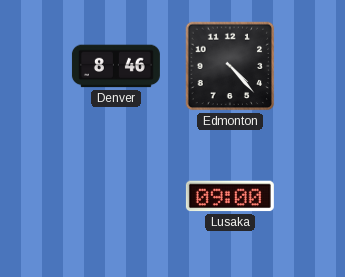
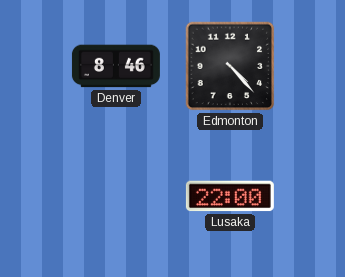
Lusaka: 09:00 -> 22:00 (230, 196)
